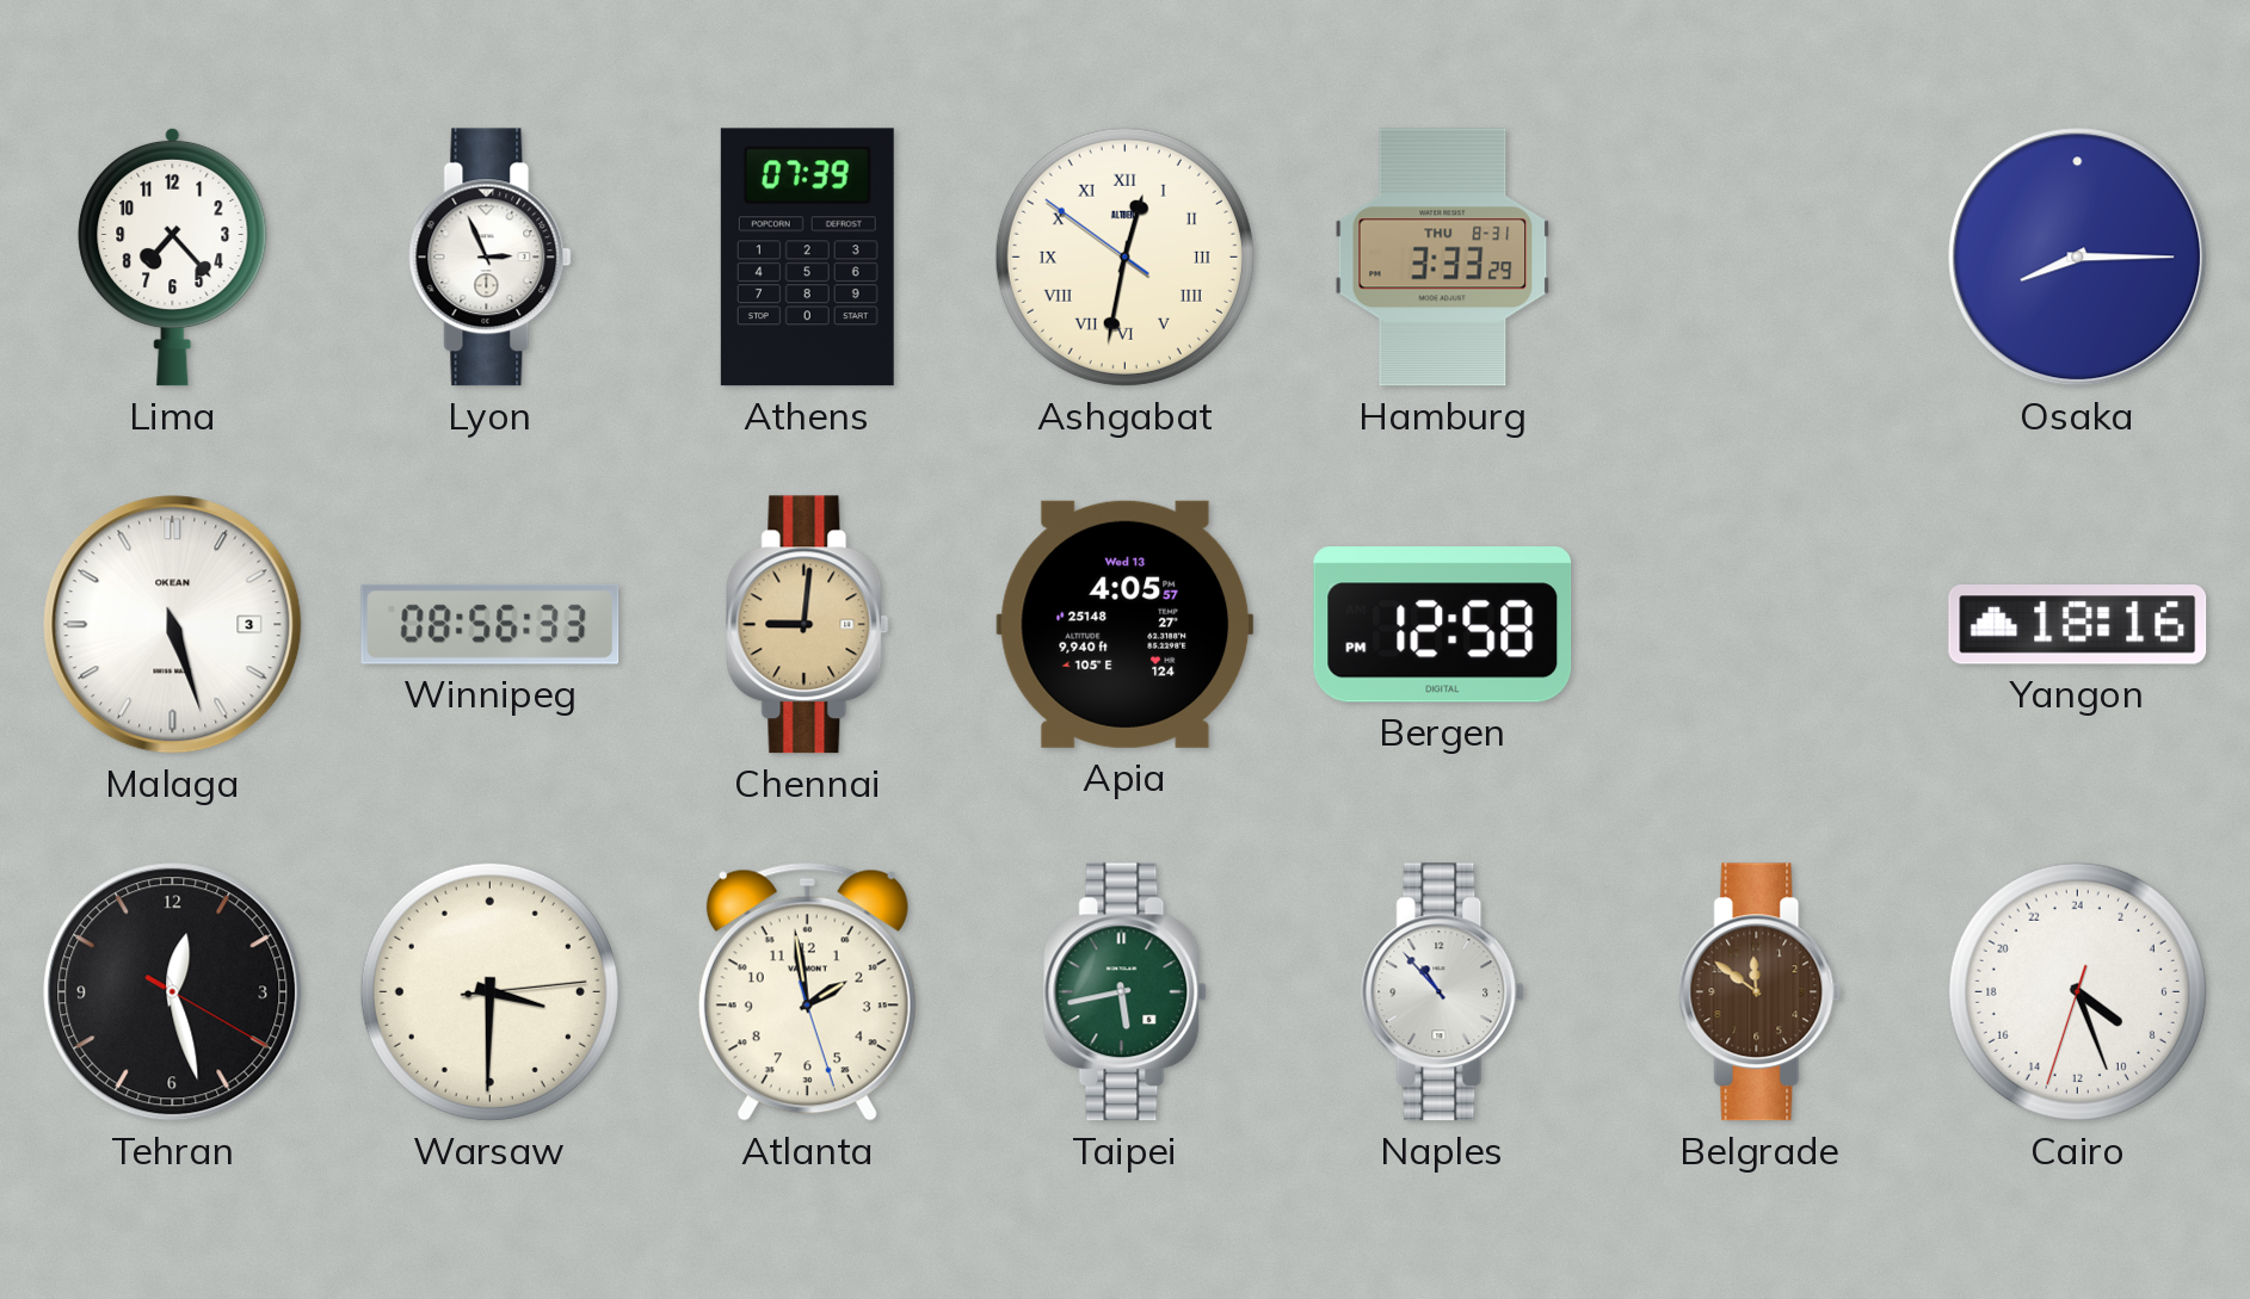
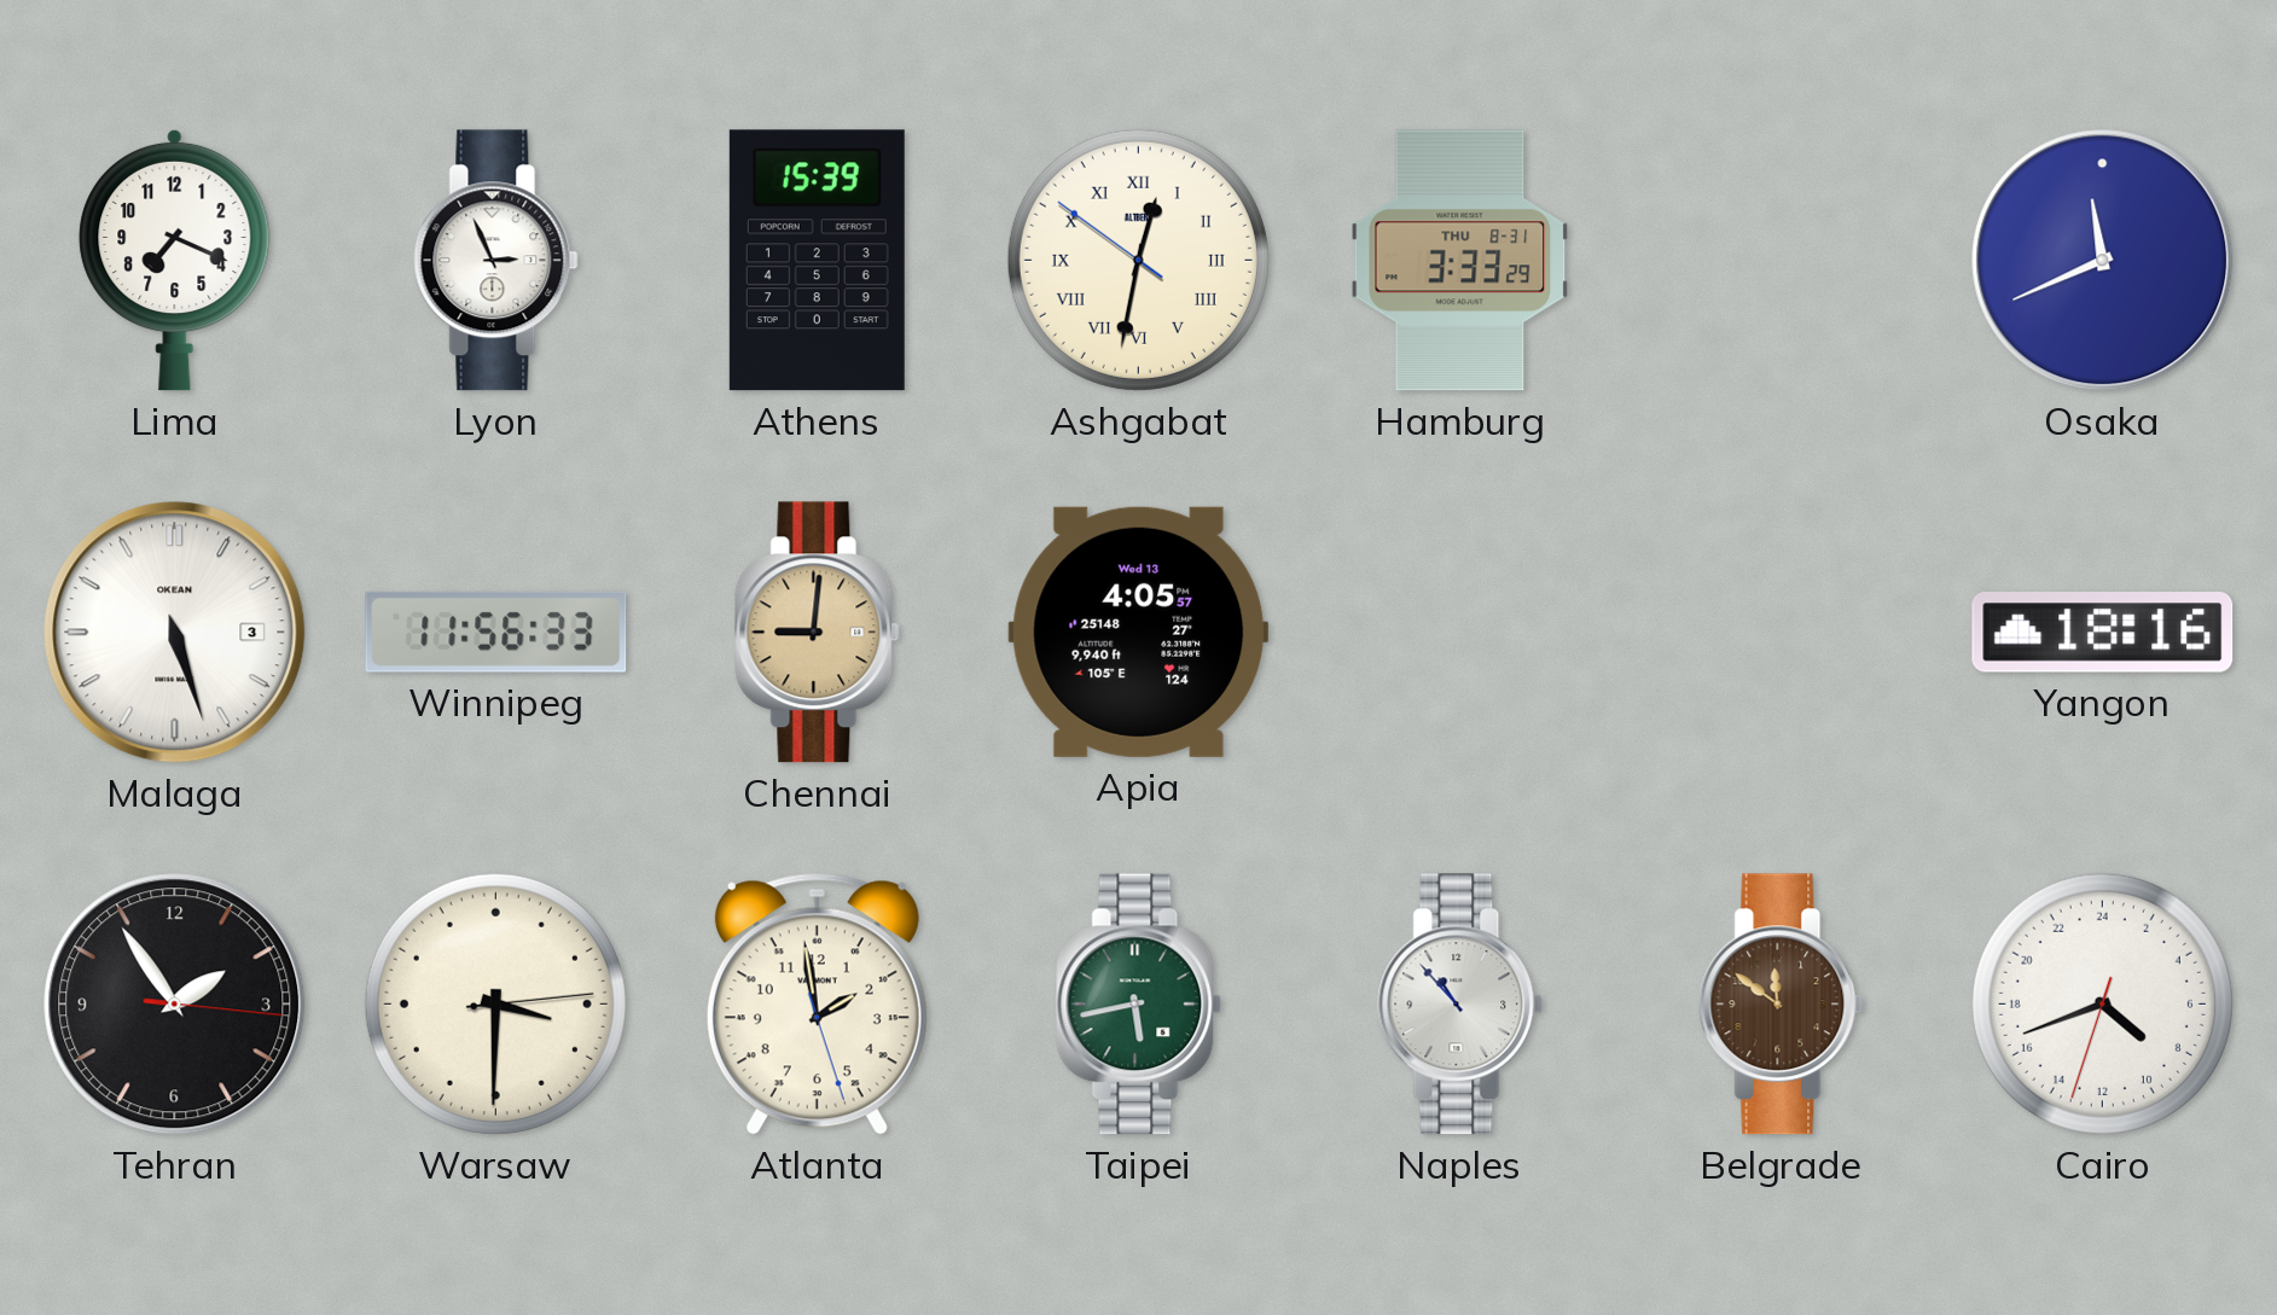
Lima: 7:23 -> 7:19 (175, 260)
Athens: 07:39 -> 15:39 (817, 261)
Osaka: 8:15 -> 11:41 (2103, 261)
Winnipeg: 08:56 -> 11:56 (496, 632)
Bergen: 12:58 -> none (1443, 625)
Tehran: 12:27 -> 1:54 (175, 1005)
Cairo: 8:26 -> 8:41 (2102, 1003)
